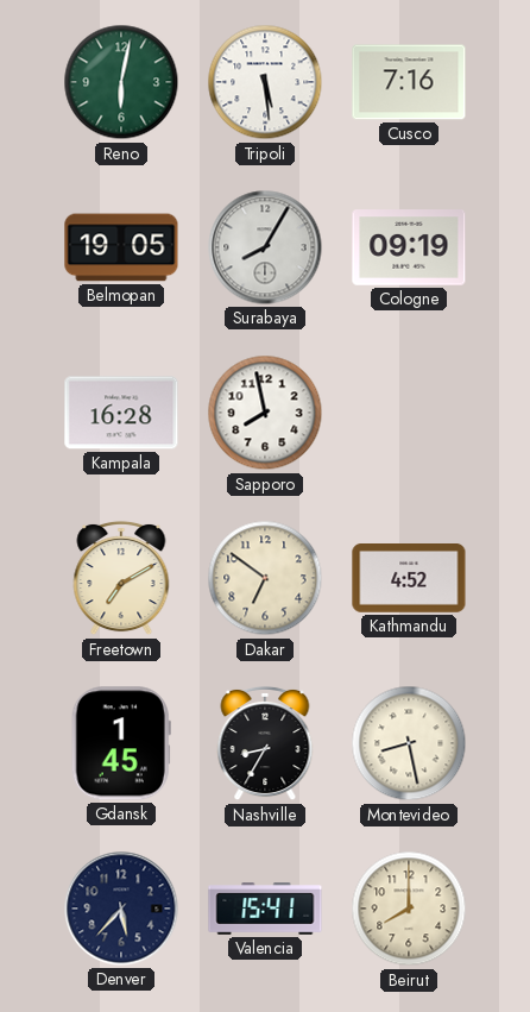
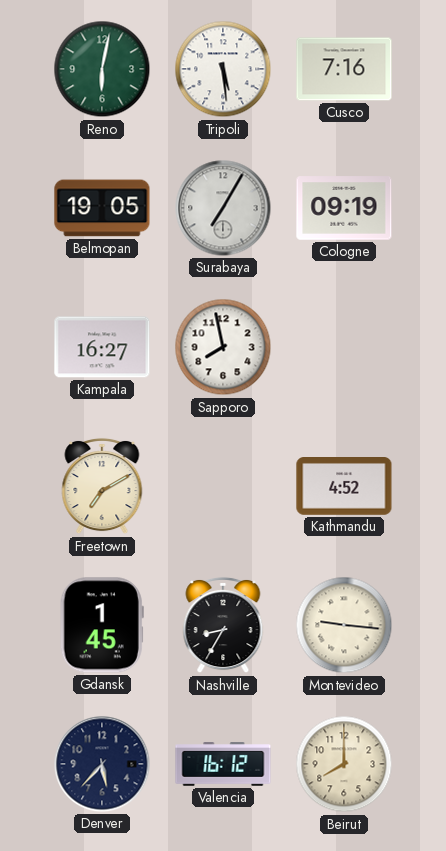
Surabaya: 8:05 -> 7:05 (223, 208)
Kampala: 16:28 -> 16:27 (102, 347)
Dakar: 6:51 -> none (265, 578)
Montevideo: 8:28 -> 9:16 (344, 625)
Valencia: 15:41 -> 16:12 (223, 764)
